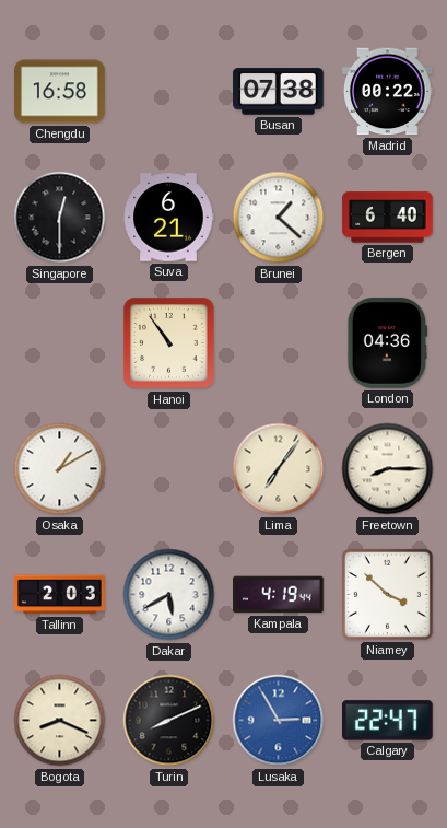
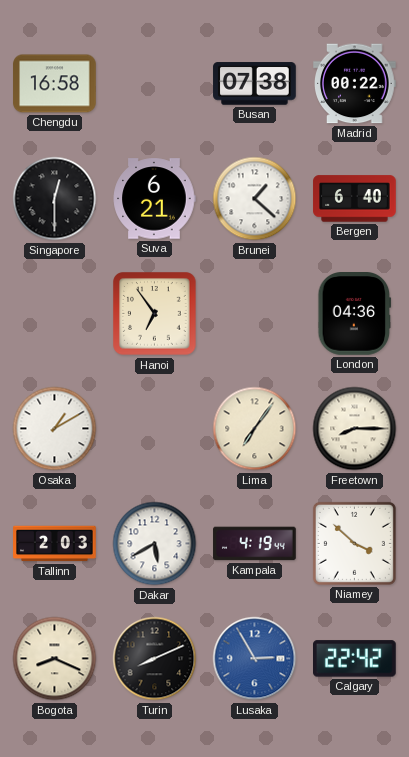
Hanoi: 10:54 -> 6:54 (155, 314)
Calgary: 22:47 -> 22:42 (355, 659)
